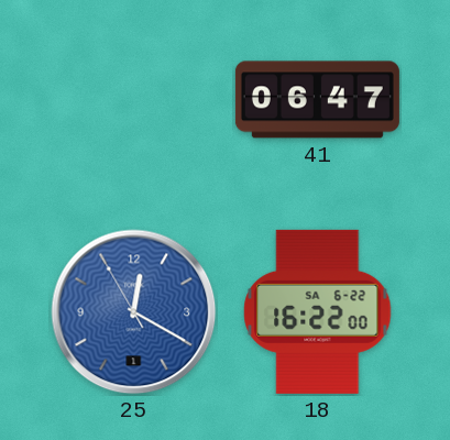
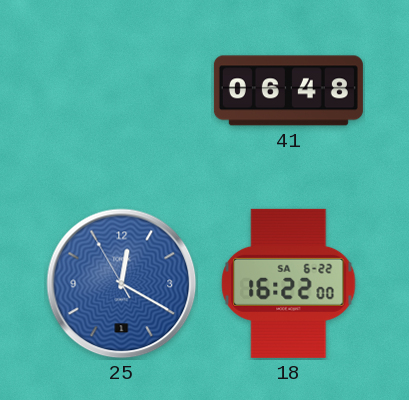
41: 06:47 -> 06:48 (288, 91)
